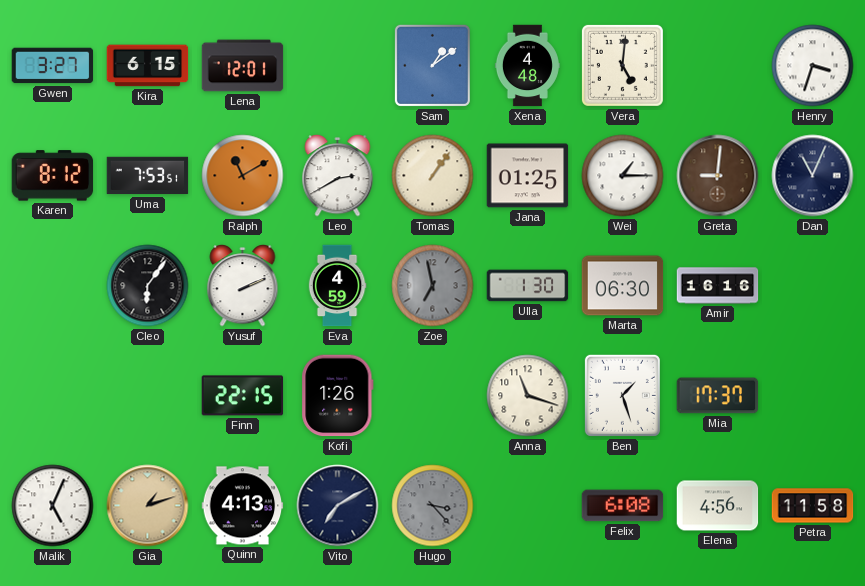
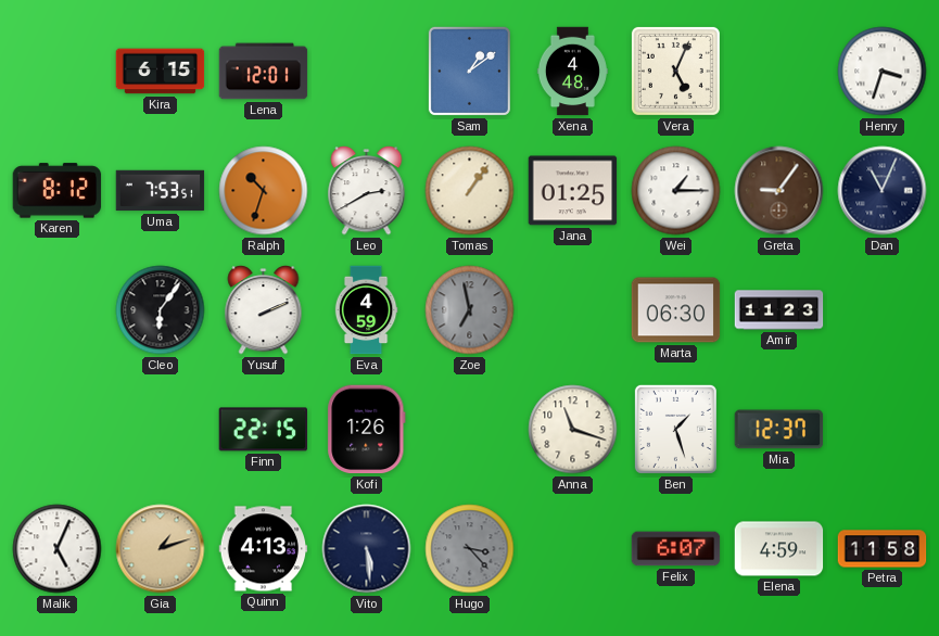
Gwen: 3:27 -> none (53, 66)
Vera: 5:01 -> 5:04 (675, 71)
Ralph: 11:10 -> 10:33 (264, 191)
Greta: 9:01 -> 9:06 (779, 191)
Ulla: 1:30 -> none (528, 286)
Amir: 16:16 -> 11:23 (779, 310)
Mia: 17:37 -> 12:37 (779, 430)
Vito: 7:10 -> 5:29 (367, 549)
Felix: 6:08 -> 6:07 (676, 549)
Elena: 4:56 -> 4:59 (779, 549)
